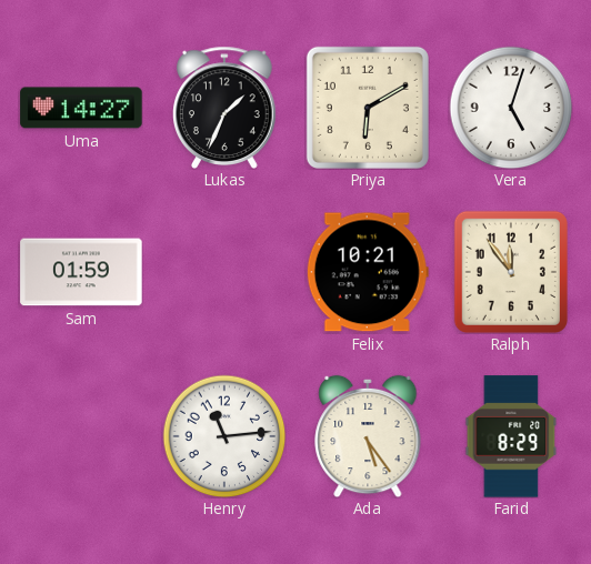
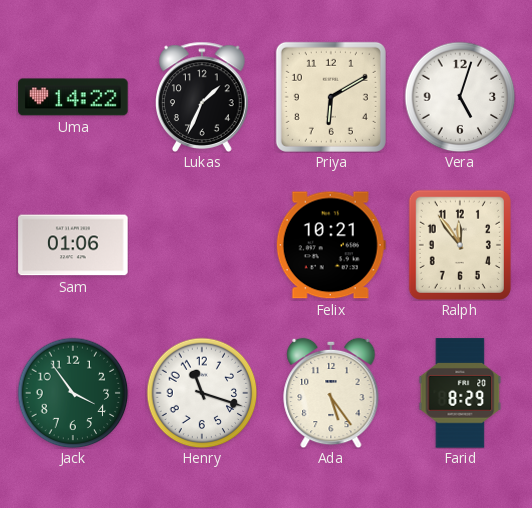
Uma: 14:27 -> 14:22 (73, 97)
Sam: 01:59 -> 01:06 (73, 245)
Jack: none -> 3:54 (73, 393)
Henry: 11:14 -> 11:18 (202, 393)
